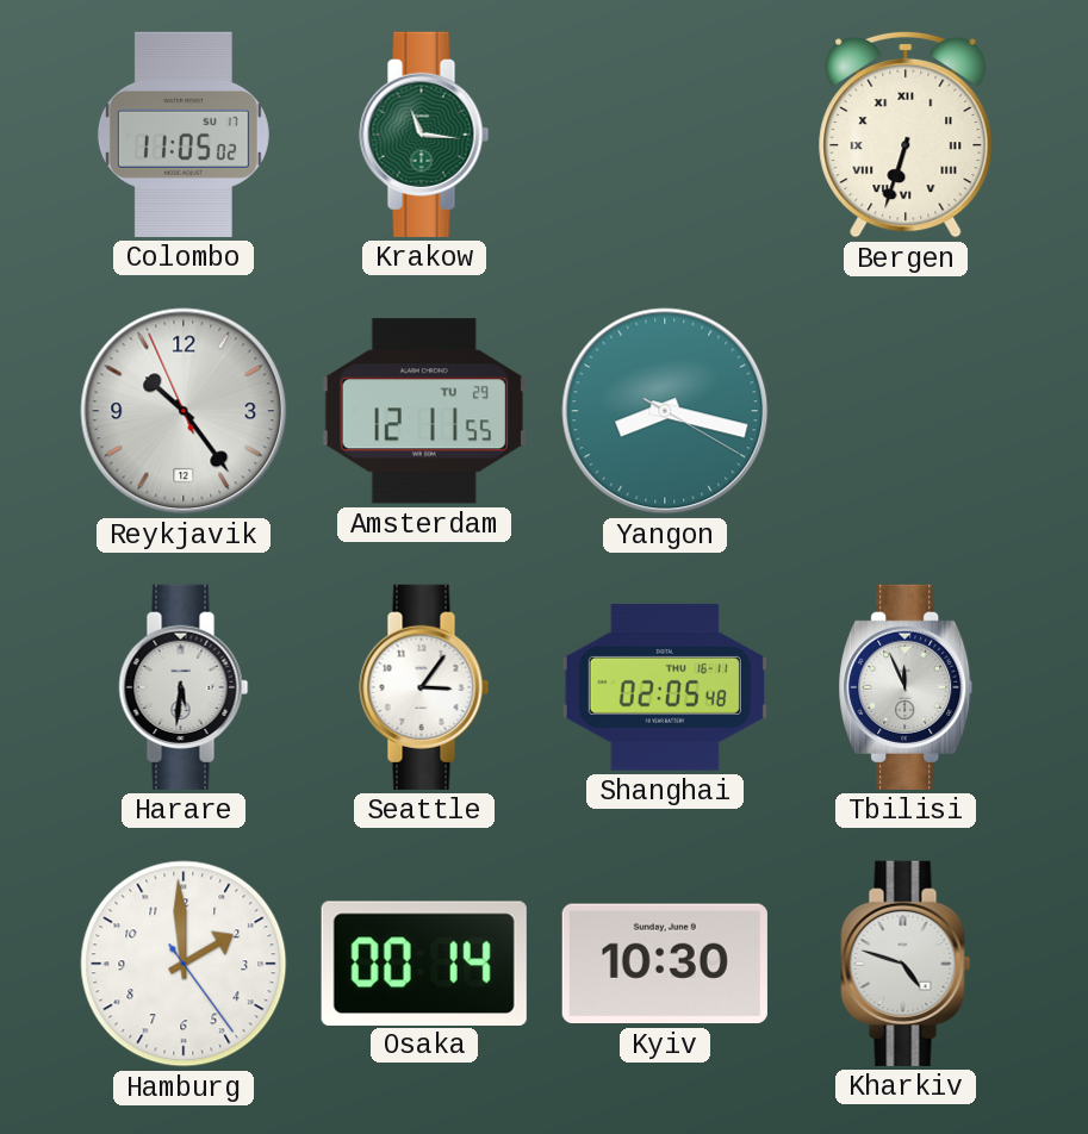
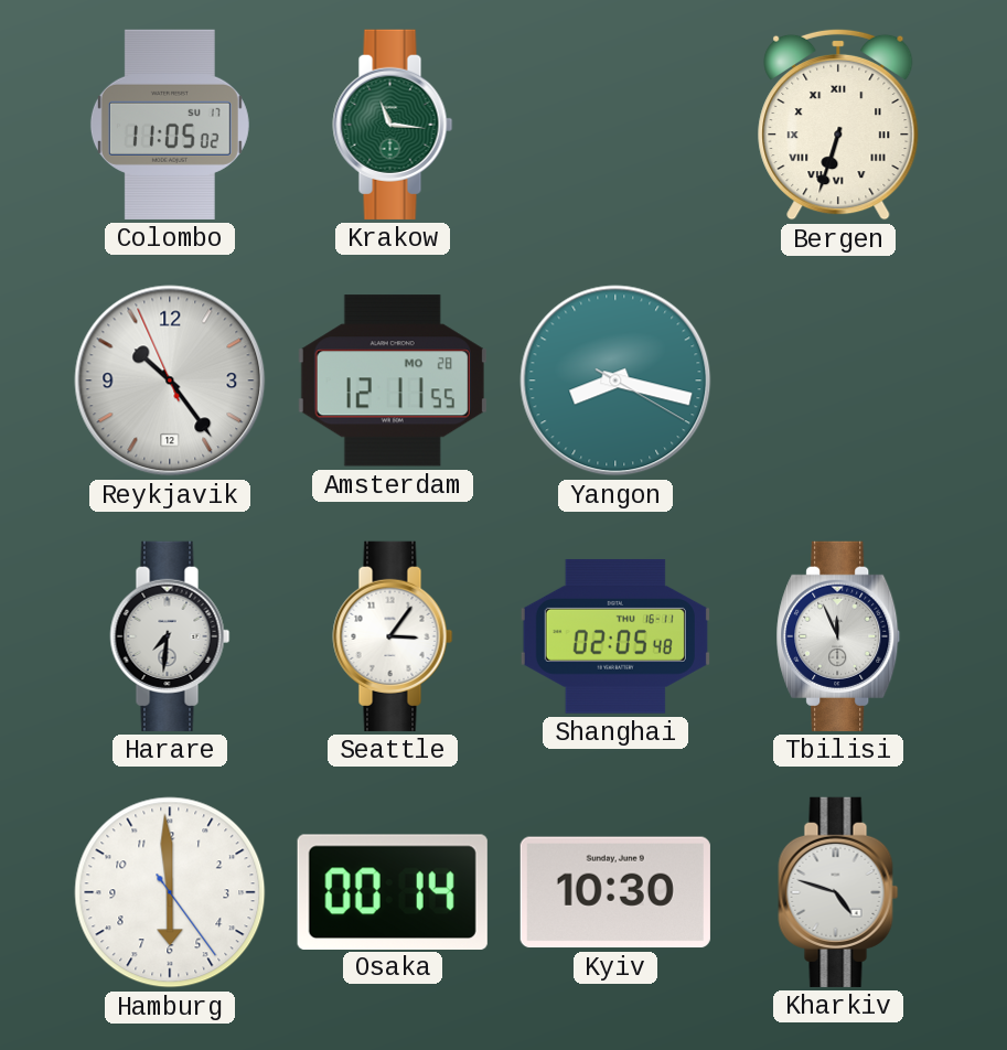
Amsterdam date: TU 29 -> MO 28 (393, 381)
Harare: 5:31 -> 7:31 (170, 636)
Hamburg: 1:59 -> 5:59 (170, 892)
